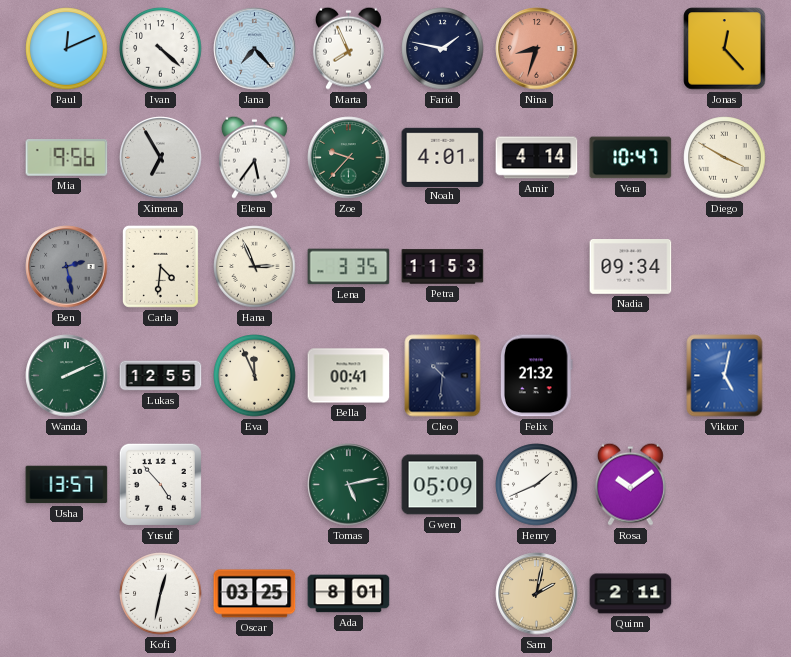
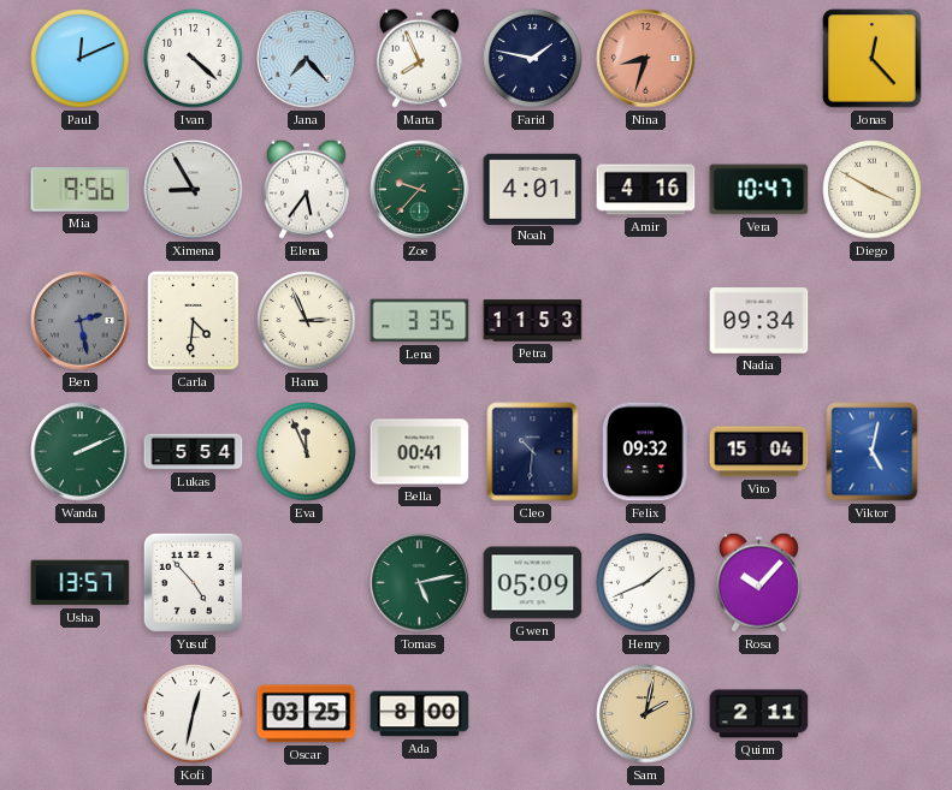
Ximena: 6:55 -> 8:55 (194, 190)
Amir: 4:14 -> 4:16 (646, 190)
Lukas: 12:55 -> 5:54 (194, 452)
Felix: 21:32 -> 09:32 (646, 452)
Vito: none -> 15:04 (759, 452)
Rosa: 10:09 -> 10:07 (758, 582)
Ada: 8:01 -> 8:00 (420, 714)
